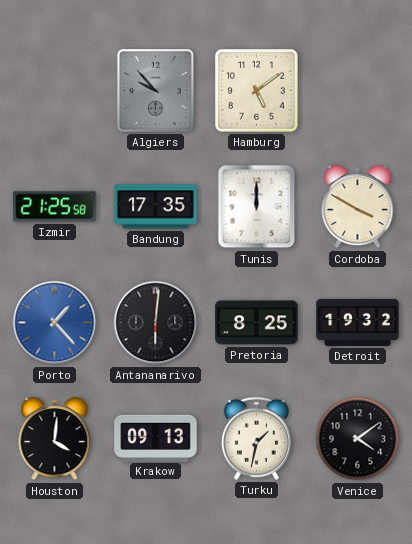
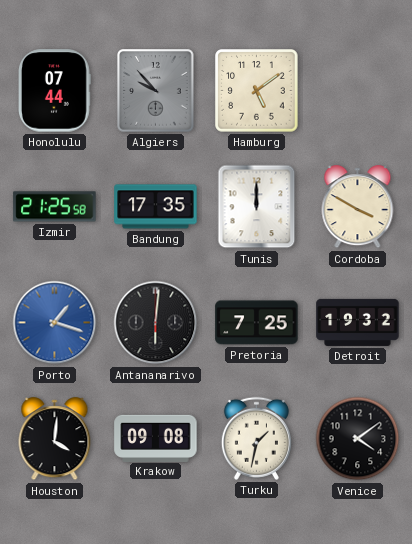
Honolulu: none -> 07:44 (55, 91)
Porto: 1:23 -> 1:18 (55, 323)
Pretoria: 8:25 -> 7:25 (257, 323)
Krakow: 09:13 -> 09:08 (156, 438)
